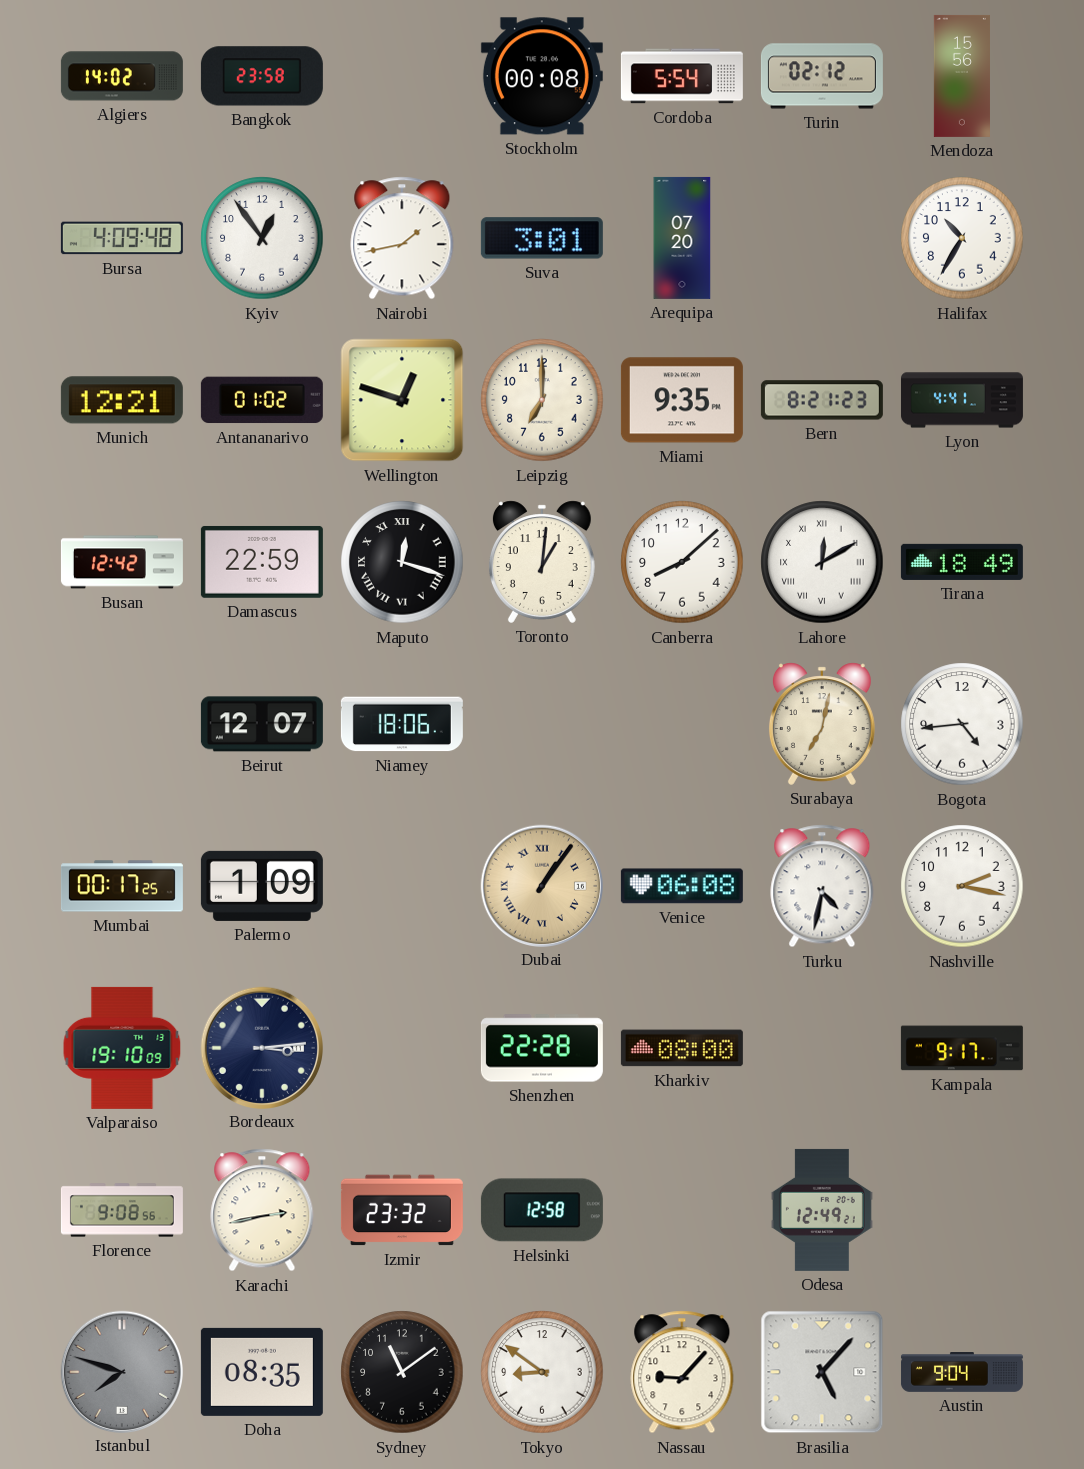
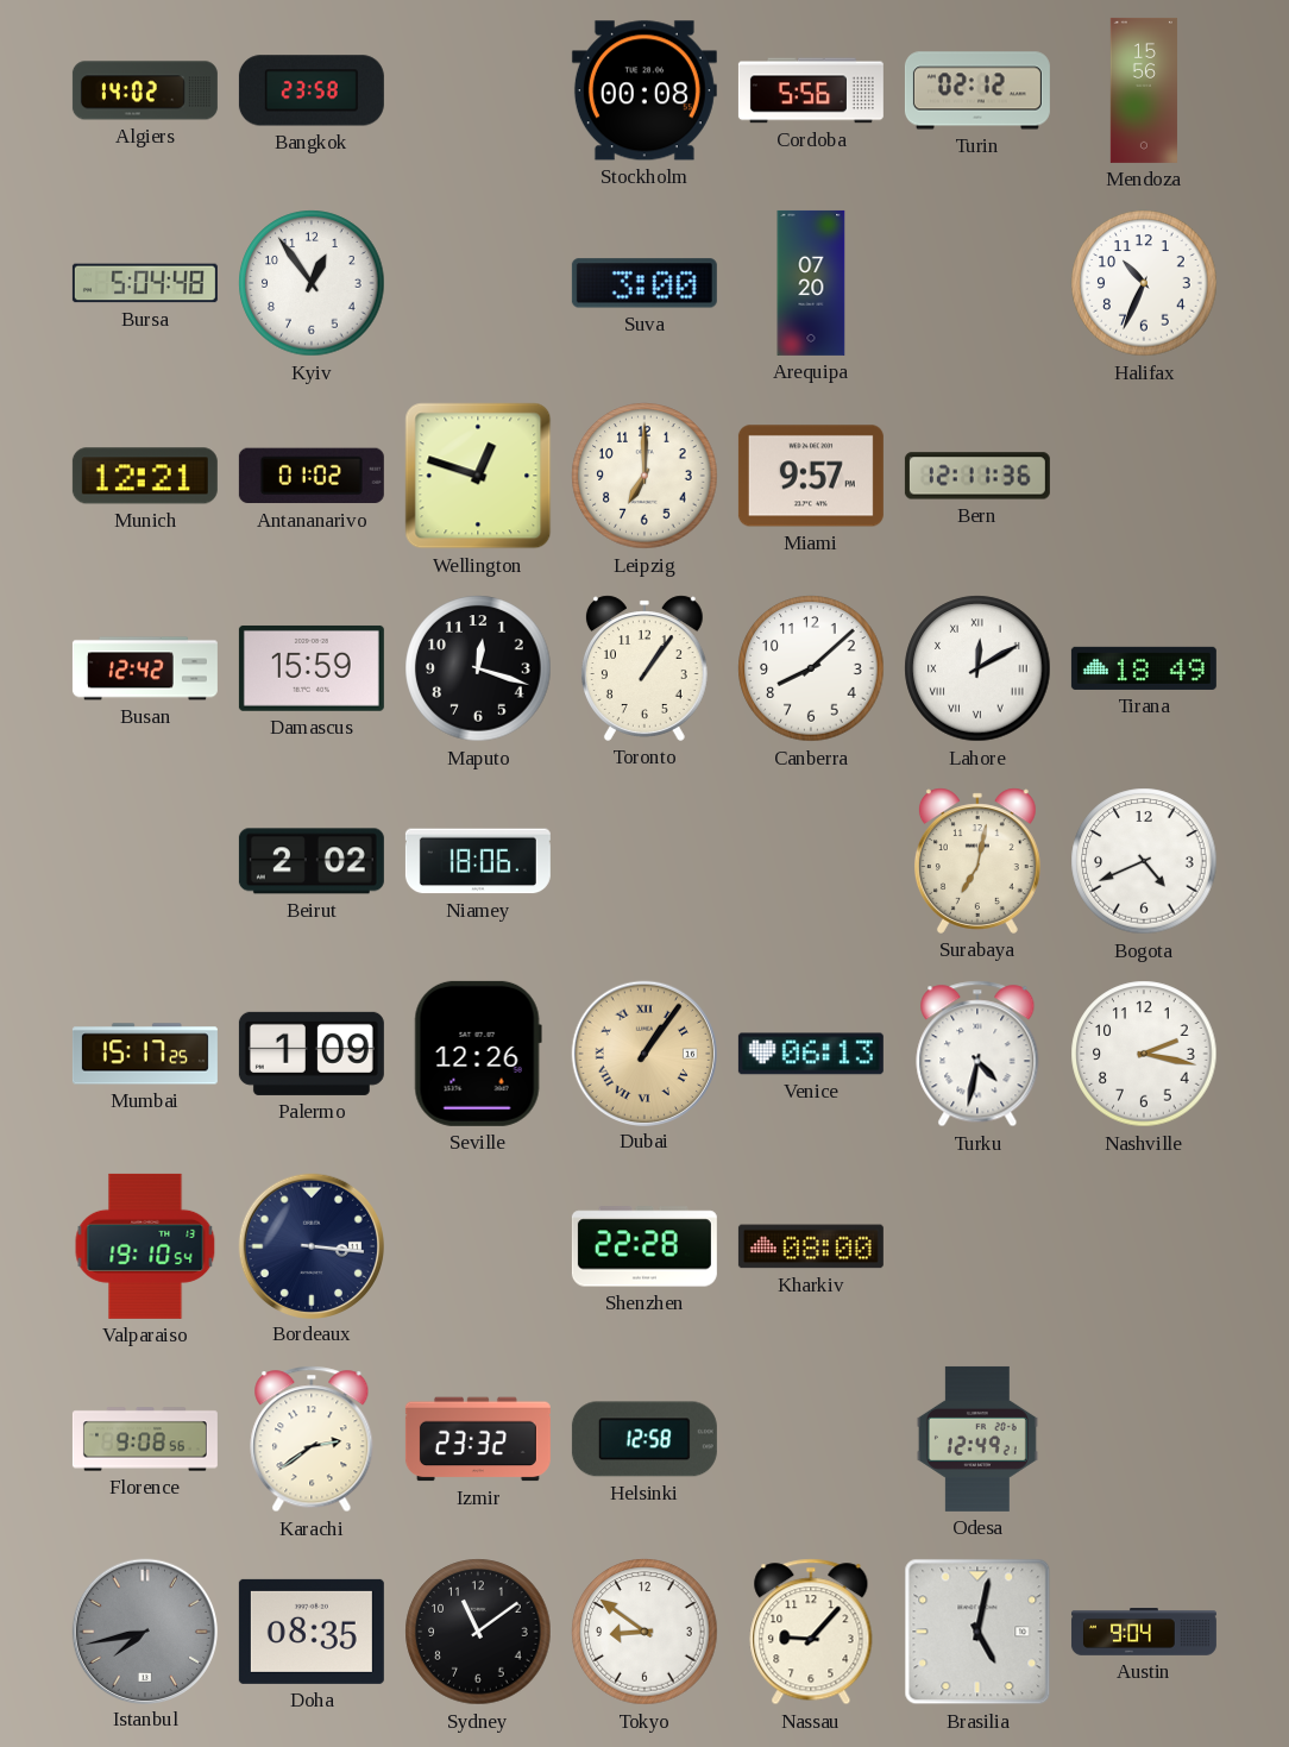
Cordoba: 5:54 -> 5:56 (811, 90)
Bursa: 4:09 -> 5:04 (145, 283)
Nairobi: 1:43 -> none (402, 238)
Suva: 3:01 -> 3:00 (644, 283)
Halifax: 10:35 -> 10:34 (1144, 283)
Miami: 9:35 -> 9:57 (811, 476)
Bern: 8:21 -> 12:11 (977, 476)
Lyon: 4:41 -> none (962, 400)
Damascus: 22:59 -> 15:59 (312, 668)
Maputo numerals: Roman -> Arabic (478, 668)
Toronto: 1:01 -> 1:06 (644, 668)
Beirut: 12:07 -> 2:02 (312, 861)
Bogota: 4:44 -> 4:41 (1144, 861)
Mumbai: 00:17 -> 15:17 (145, 1054)
Seville: none -> 12:26 (478, 1054)
Venice: 06:08 -> 06:13 (811, 1054)
Valparaiso: 19:10:09 -> 19:10:54 (145, 1246)
Bordeaux: 3:14 -> 3:16 (310, 1245)
Kampala: 9:17 -> none (962, 1048)
Karachi: 2:43 -> 2:39 (312, 1439)
Istanbul: 7:48 -> 7:43 (144, 1630)
Brasilia: 5:07 -> 5:02 (977, 1632)
